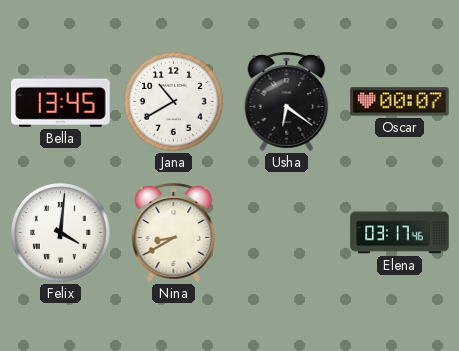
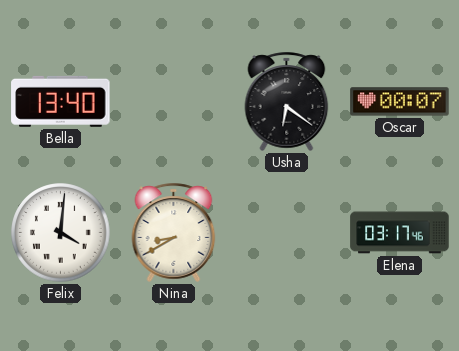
Bella: 13:45 -> 13:40 (61, 101)
Jana: 10:40 -> none (174, 102)
